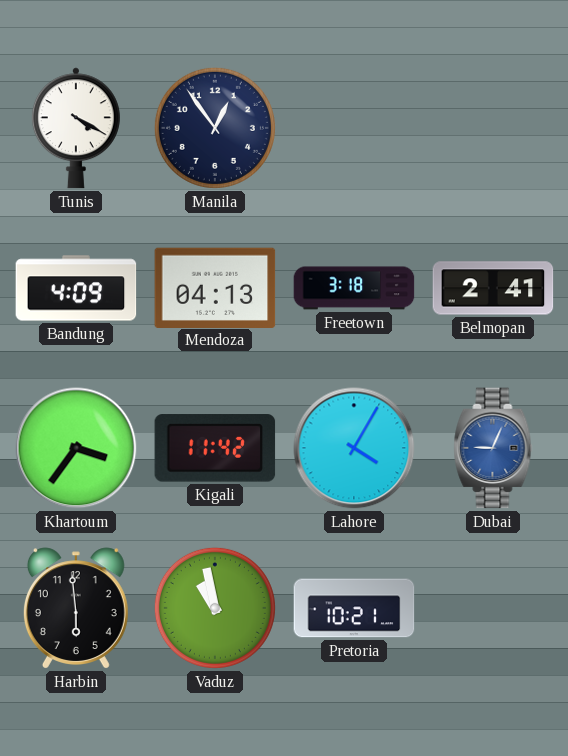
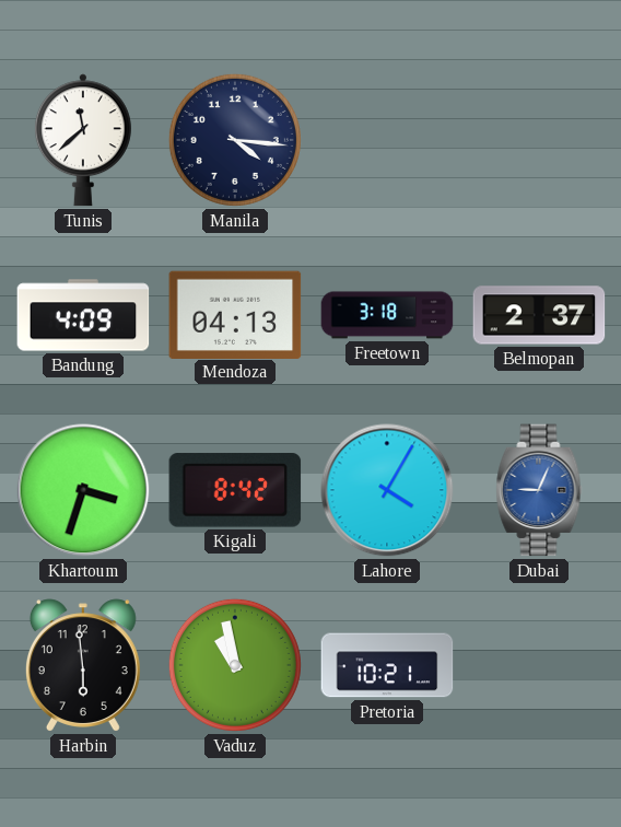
Tunis: 4:20 -> 11:38 (83, 140)
Manila: 12:54 -> 4:16 (235, 140)
Belmopan: 2:41 -> 2:37 (539, 315)
Khartoum: 3:36 -> 3:33 (83, 490)
Kigali: 11:42 -> 8:42 (235, 490)
